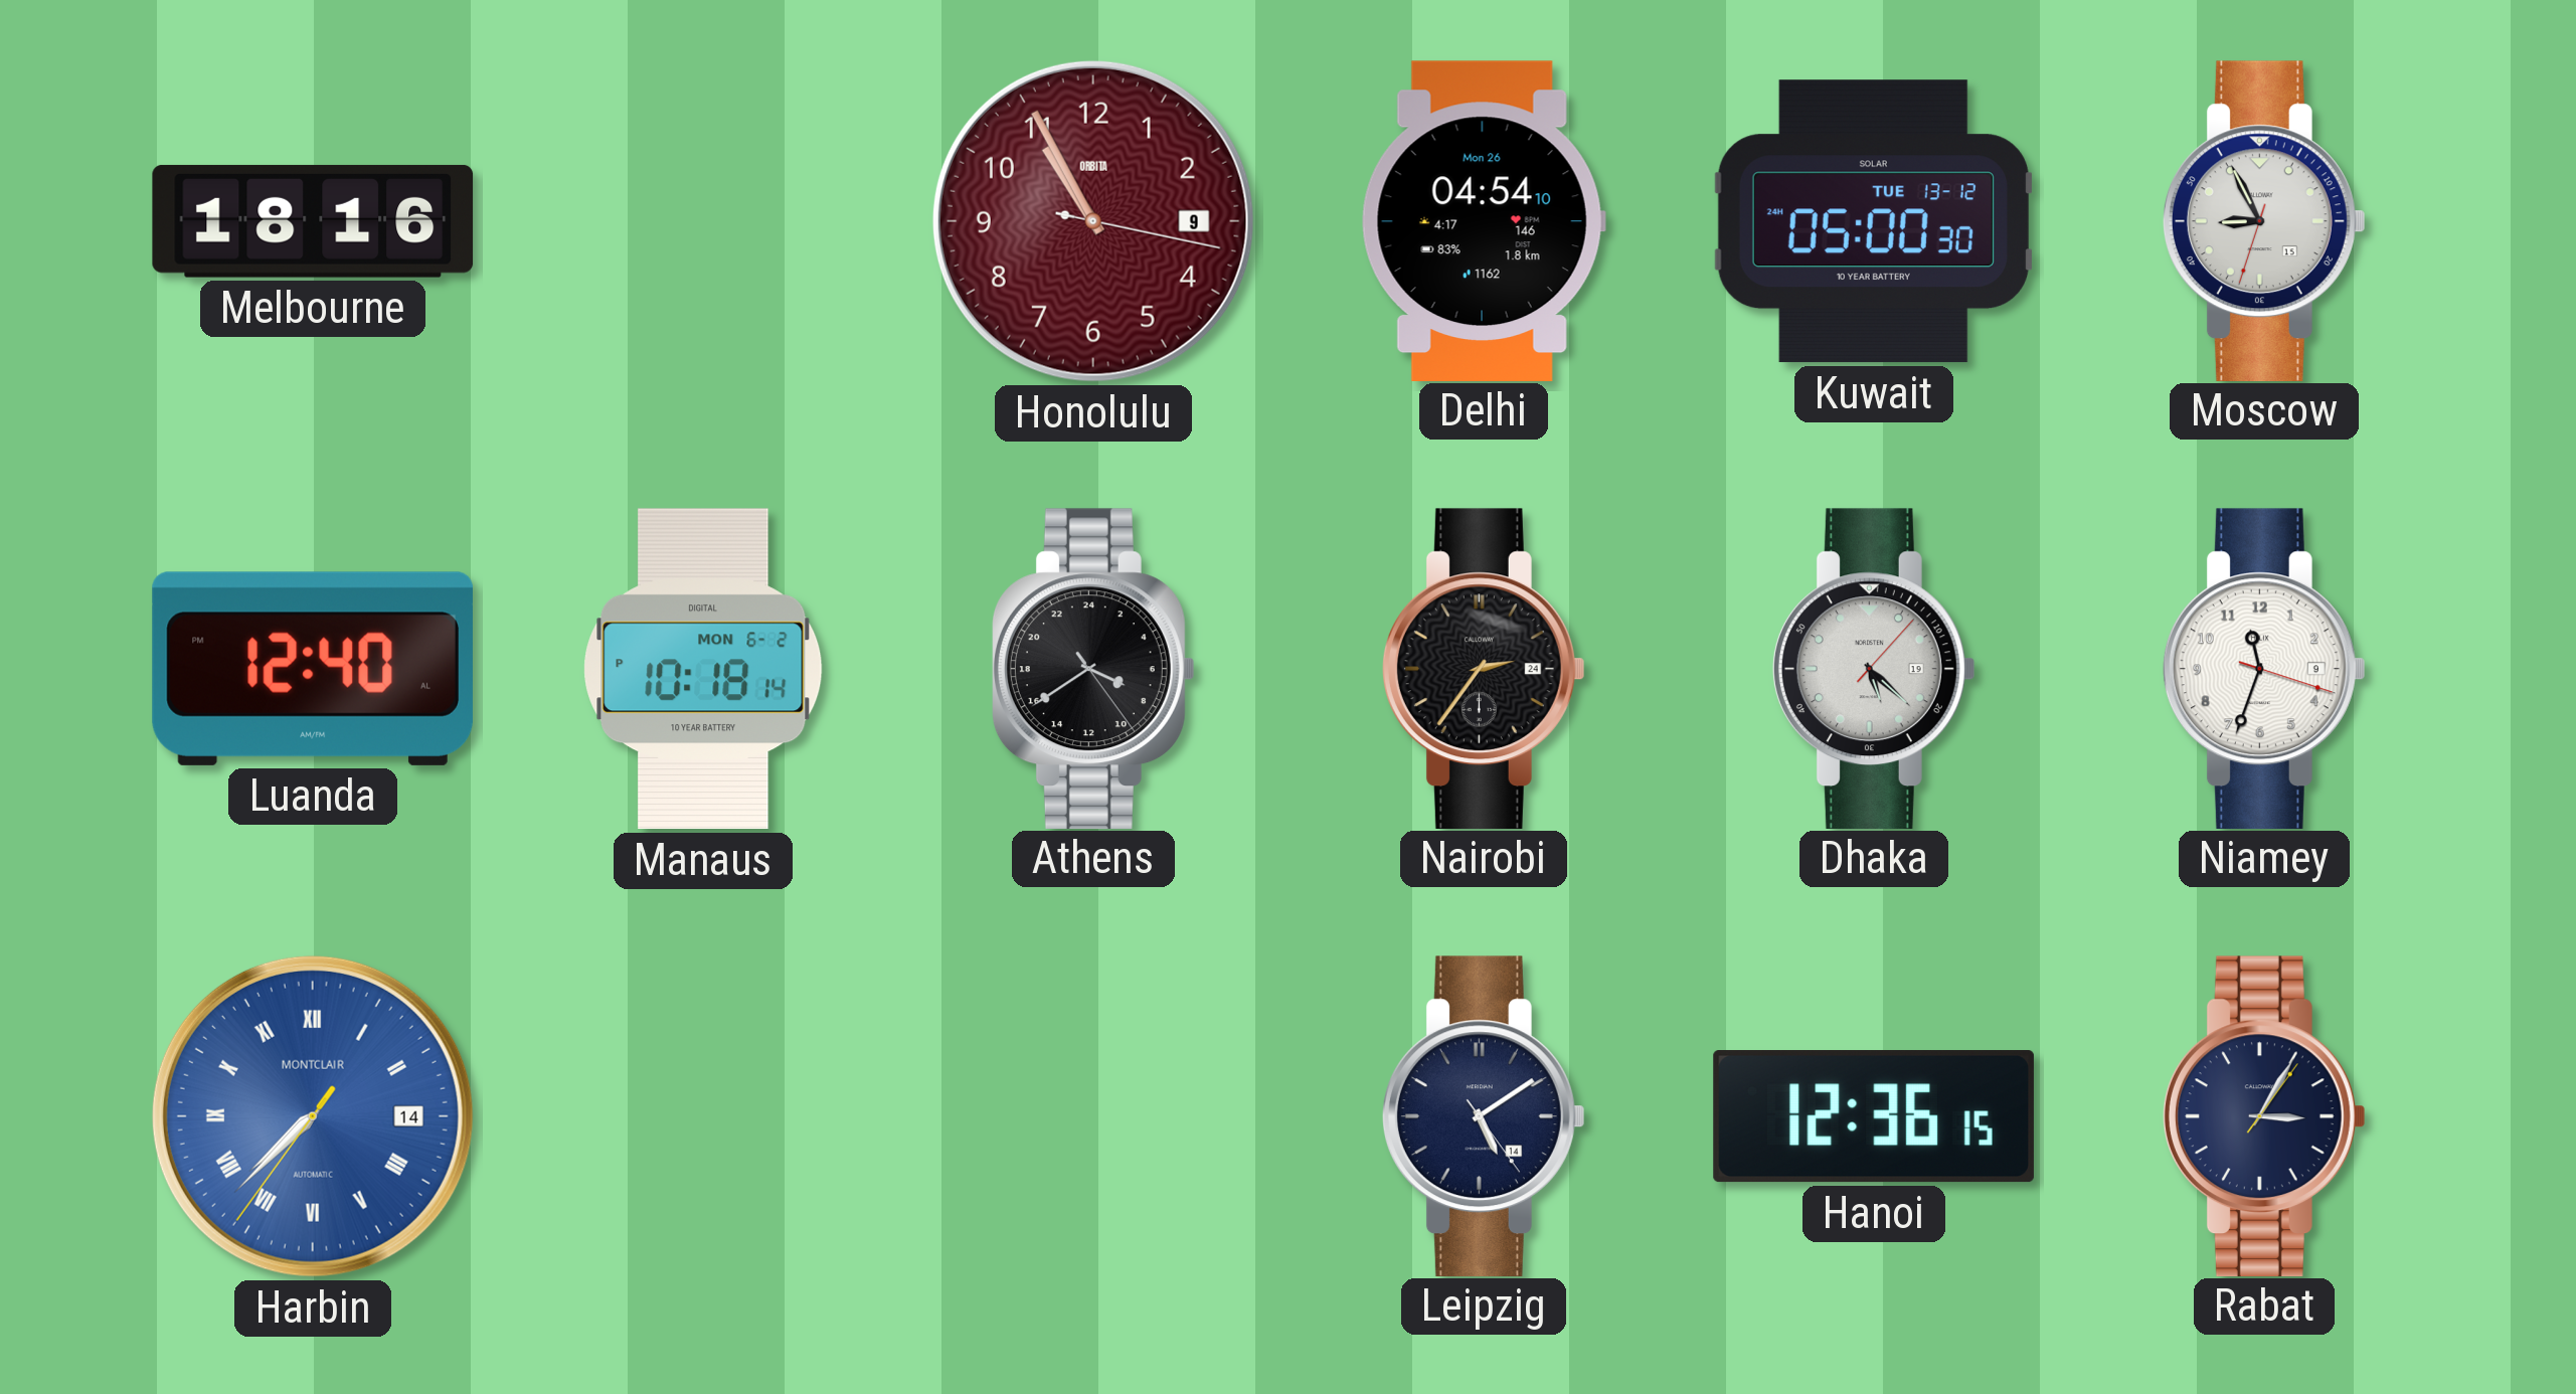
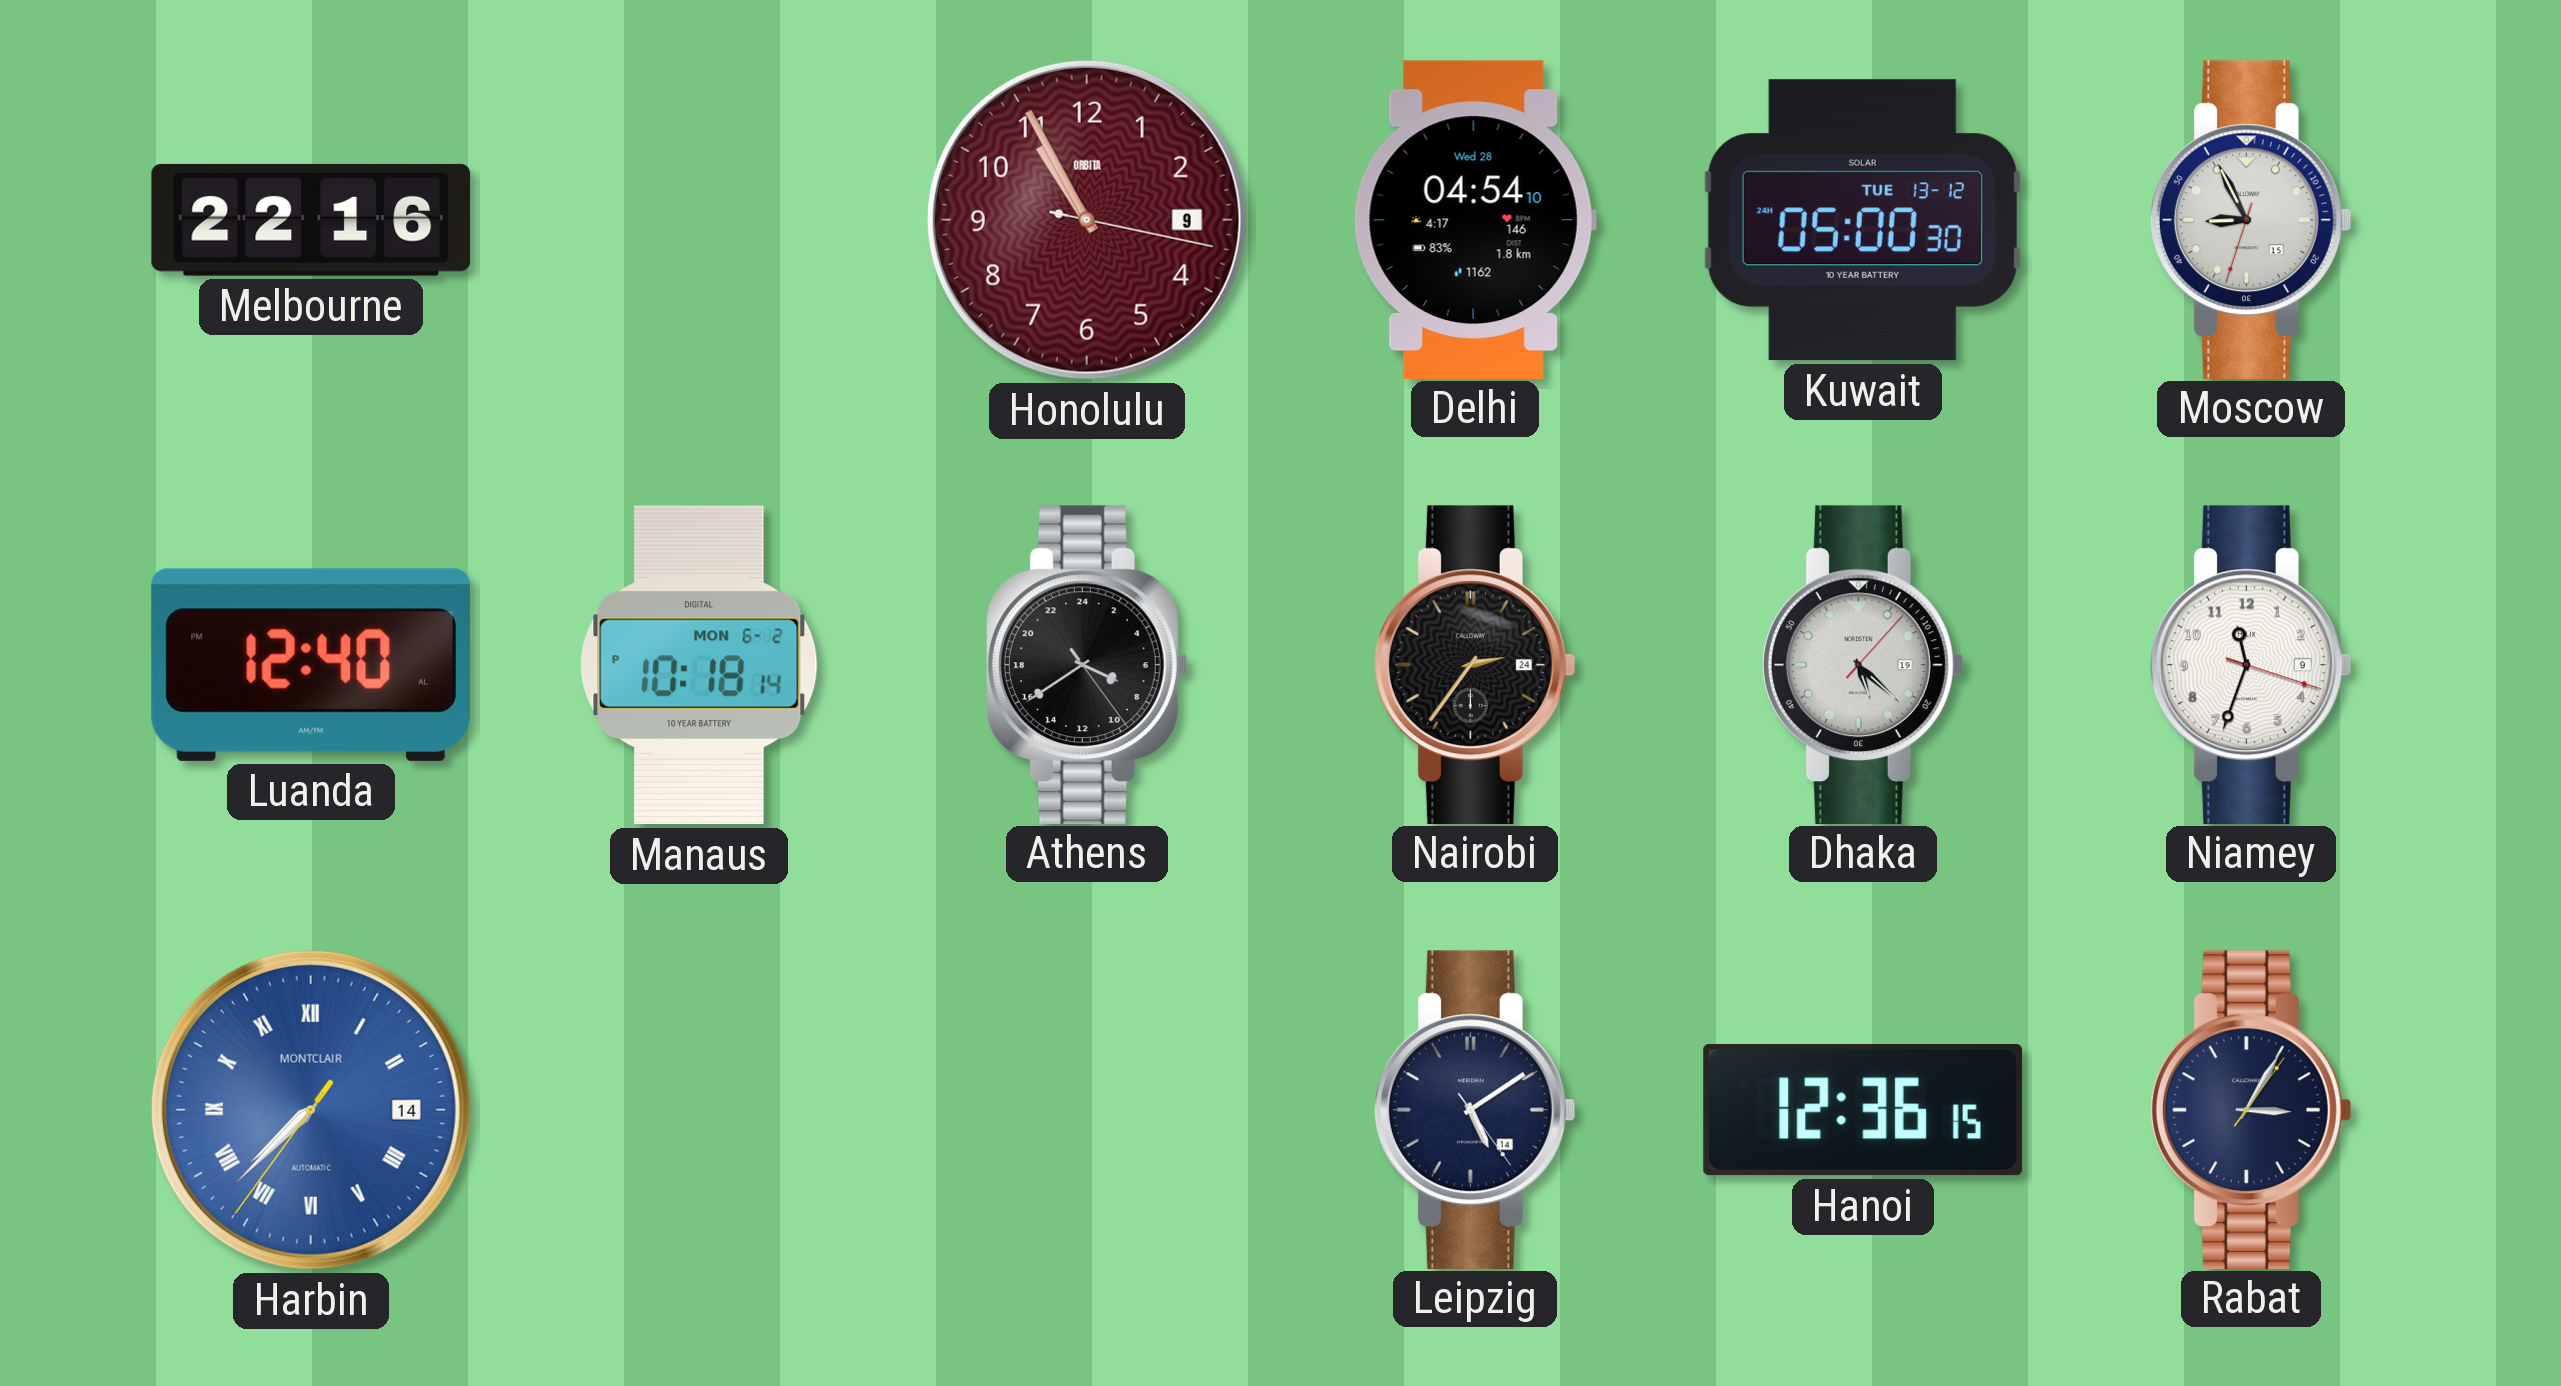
Melbourne: 18:16 -> 22:16 (311, 220)
Delhi date: Mon 26 -> Wed 28 (1475, 219)
